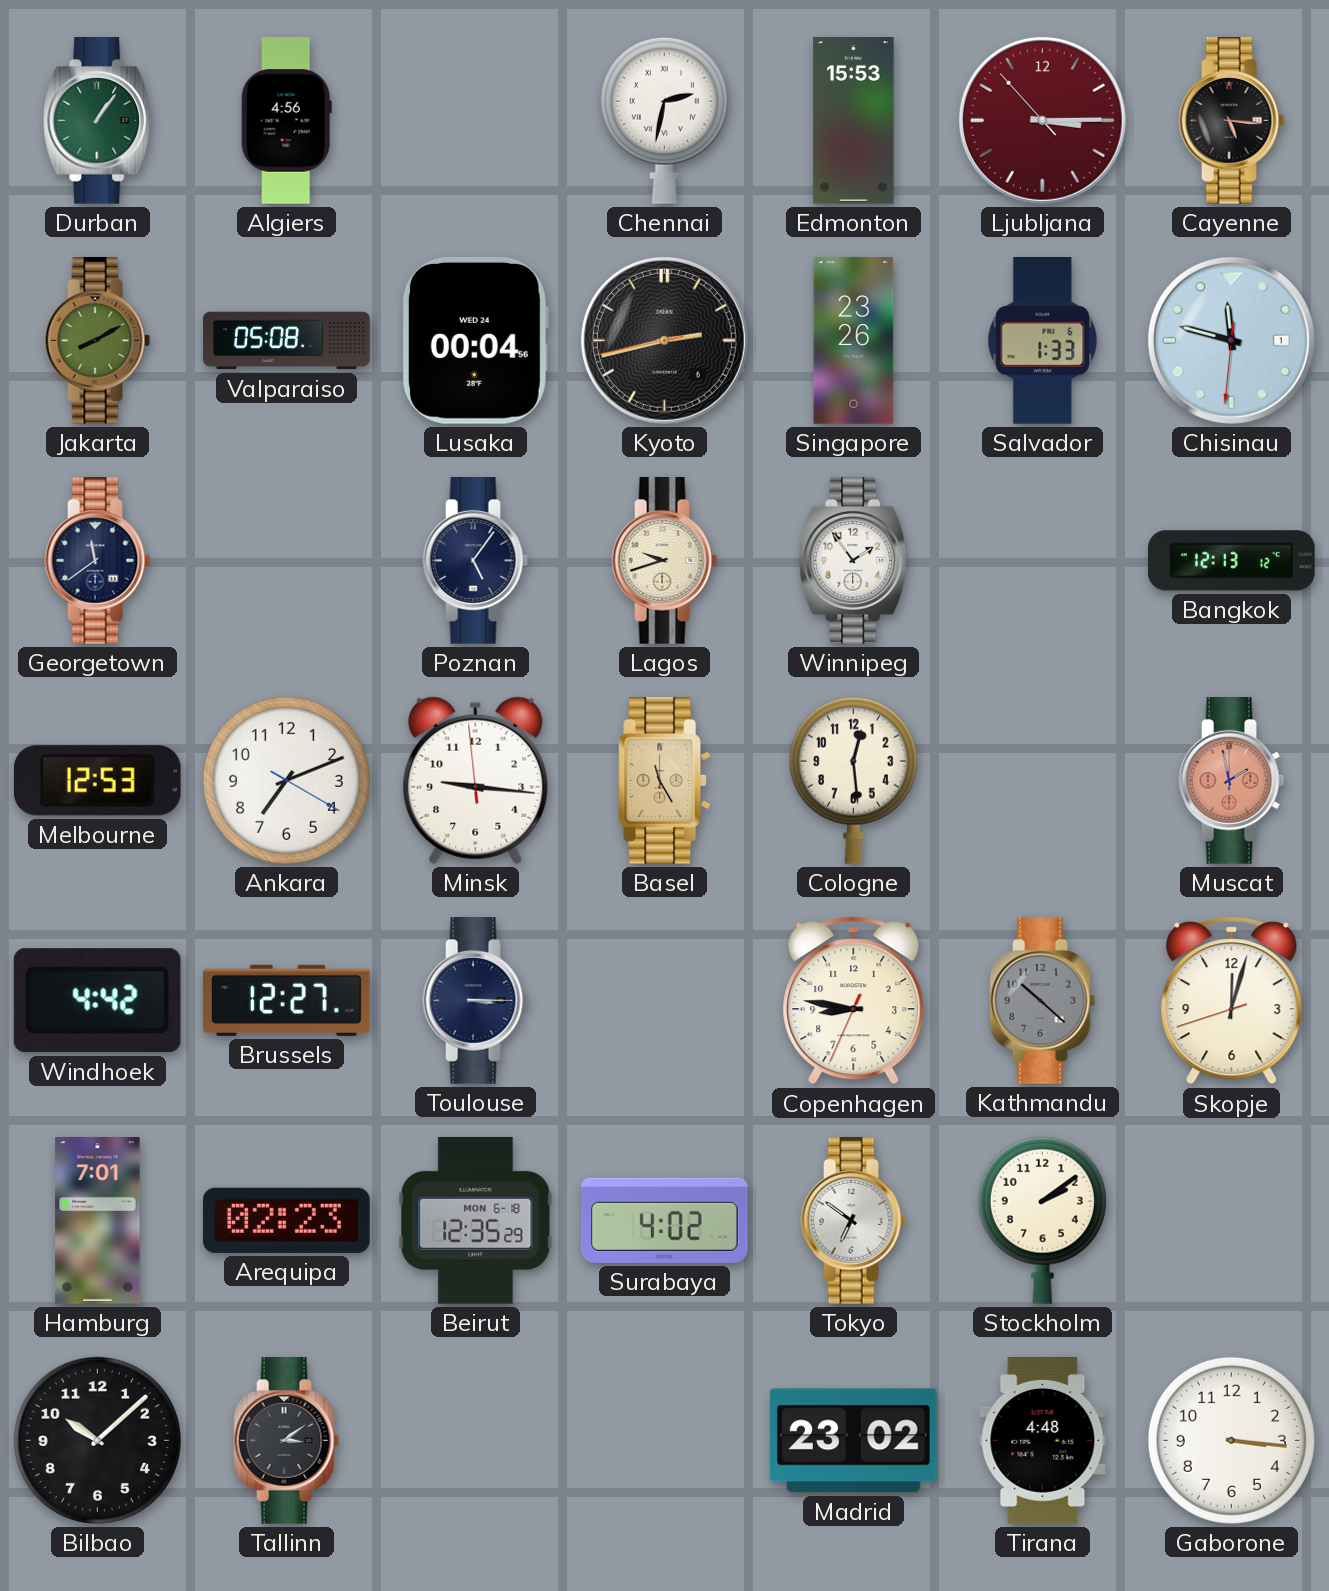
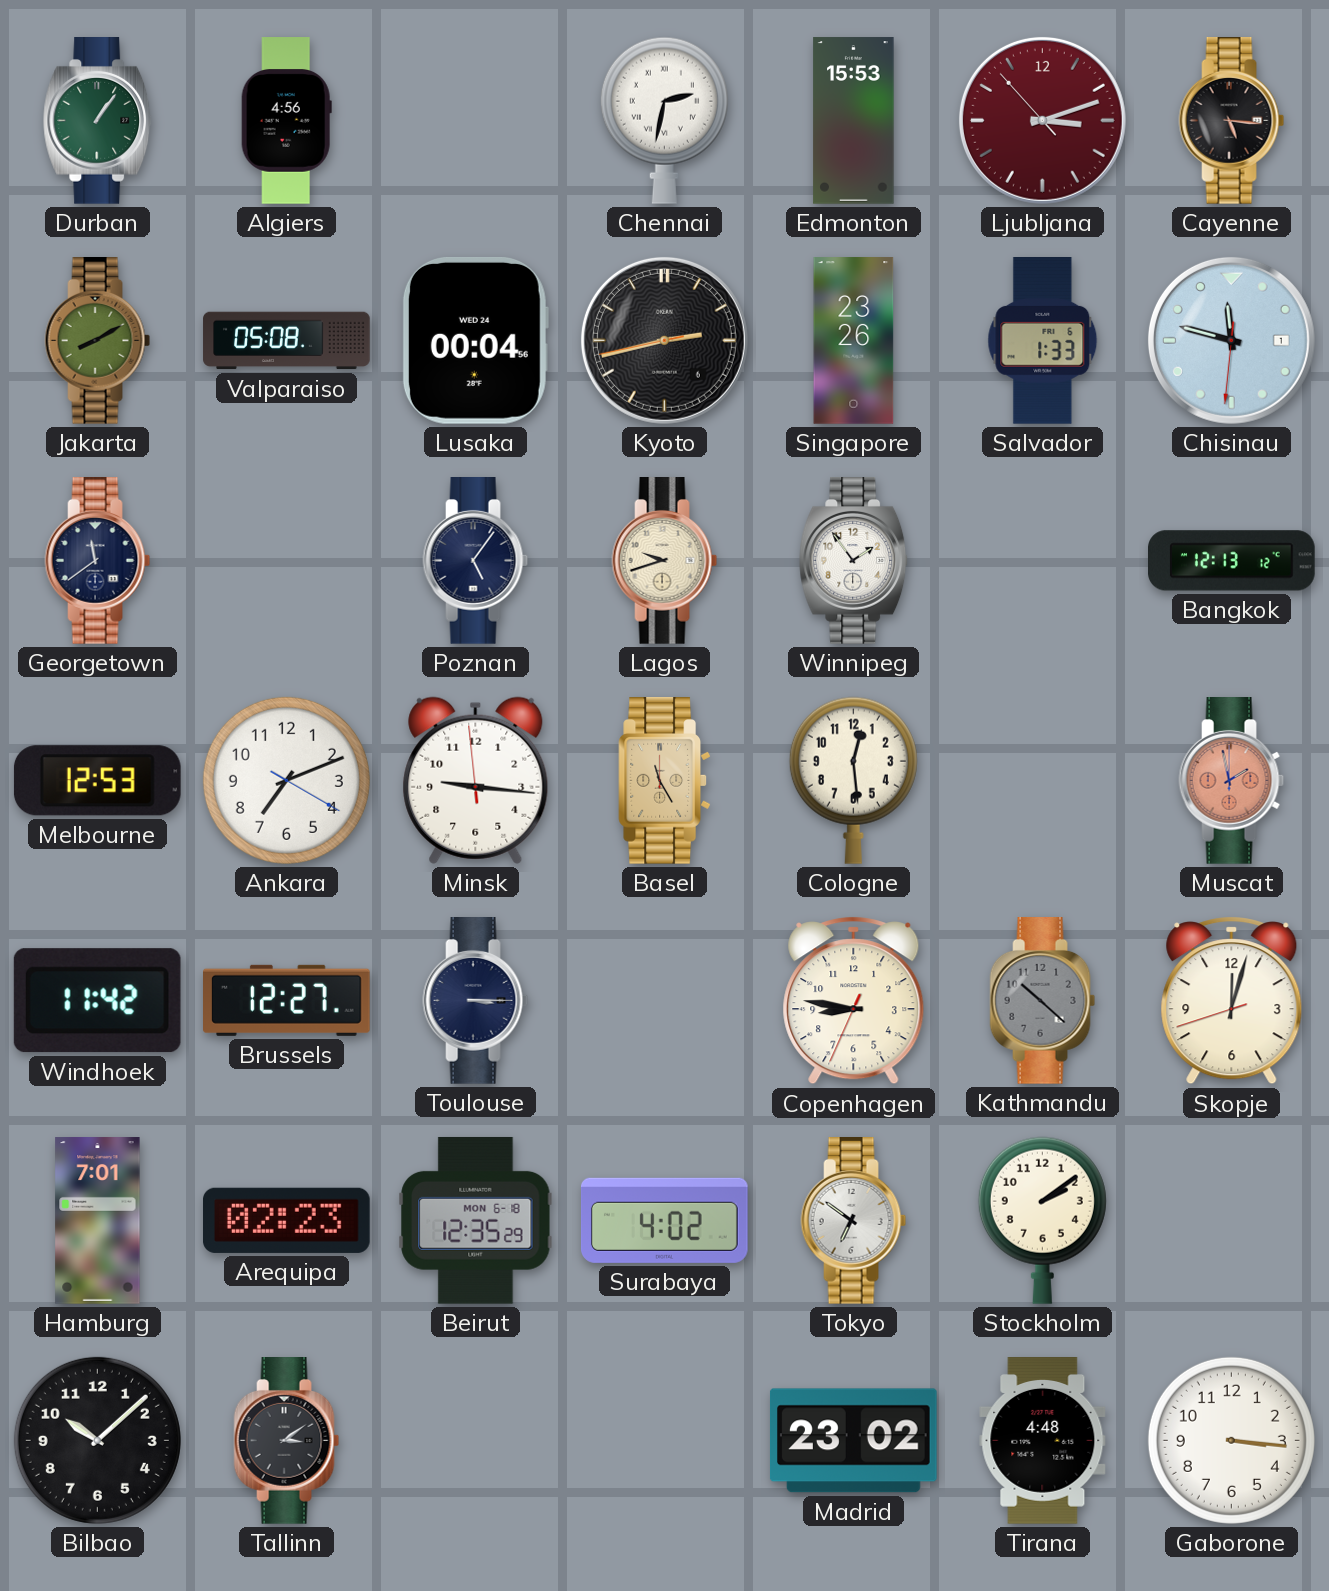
Ljubljana: 3:14 -> 3:11 (1042, 120)
Windhoek: 4:42 -> 11:42 (97, 1001)
